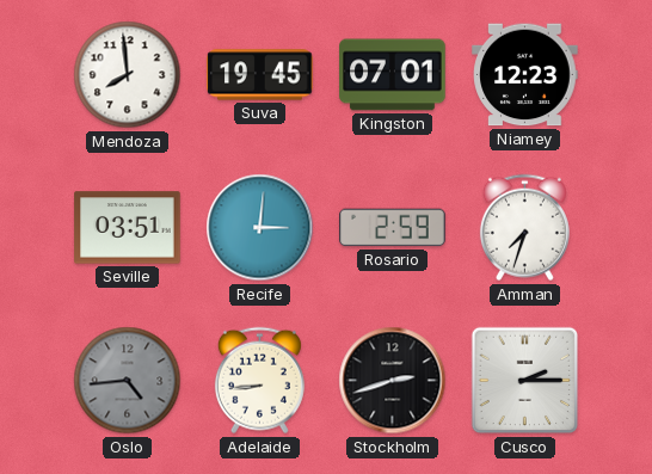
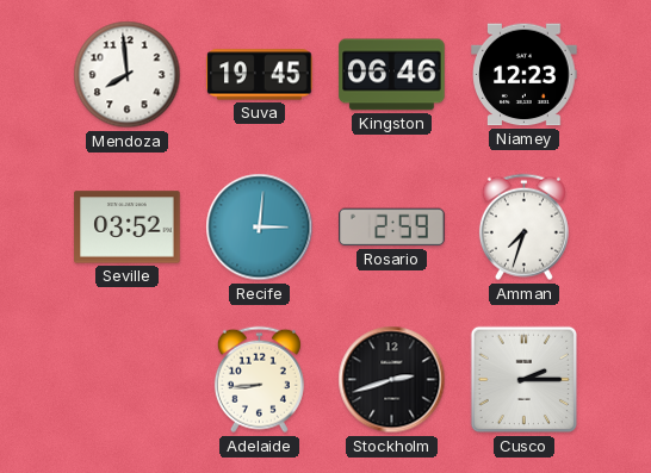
Kingston: 07:01 -> 06:46 (392, 75)
Seville: 03:51 -> 03:52 (128, 228)
Oslo: 4:44 -> none (128, 381)
